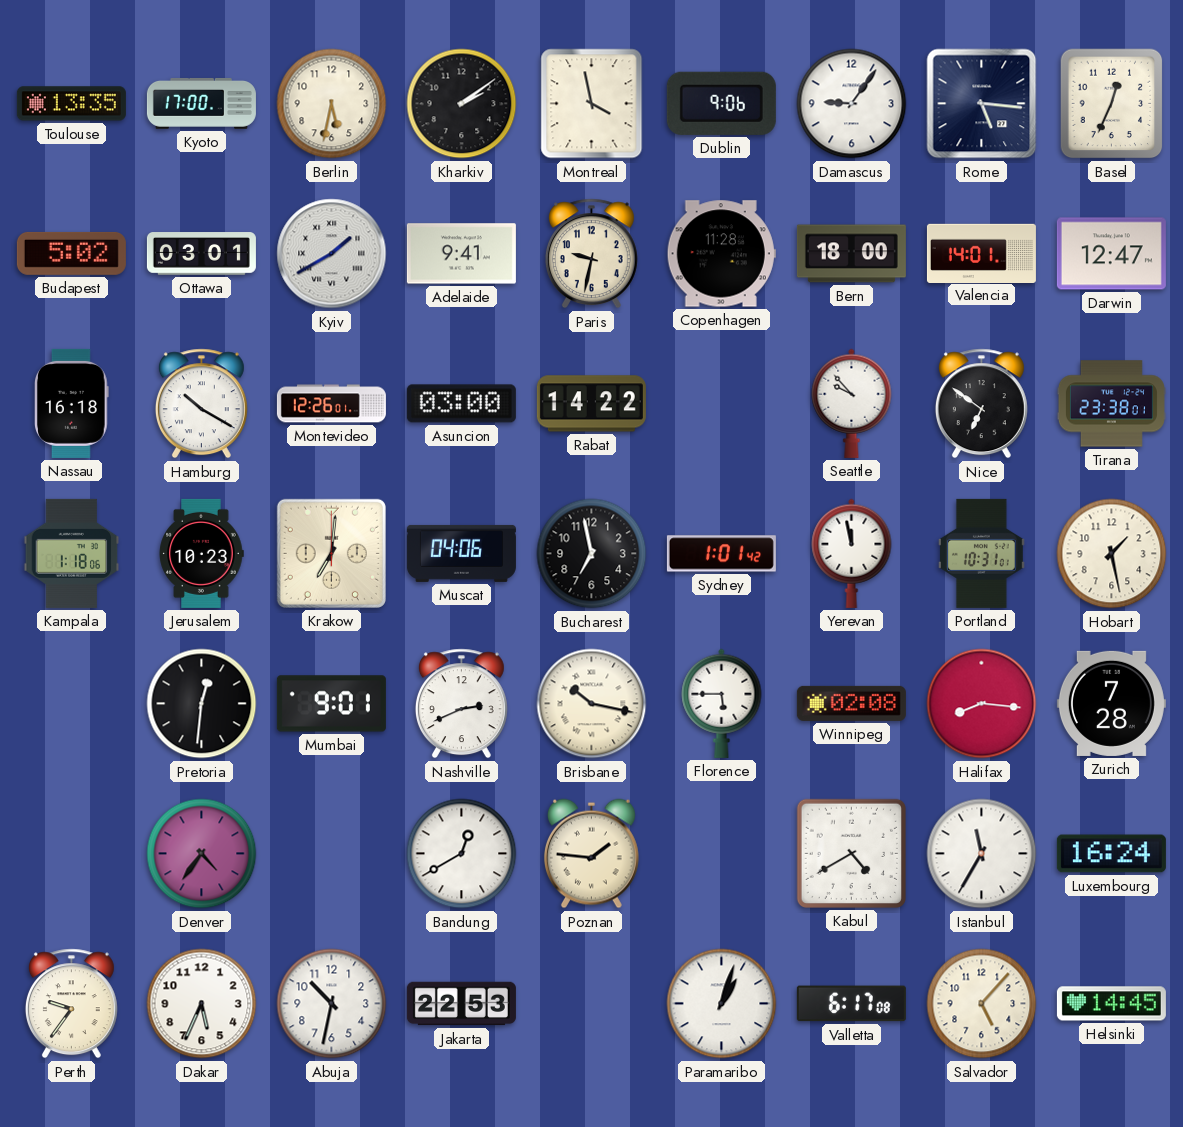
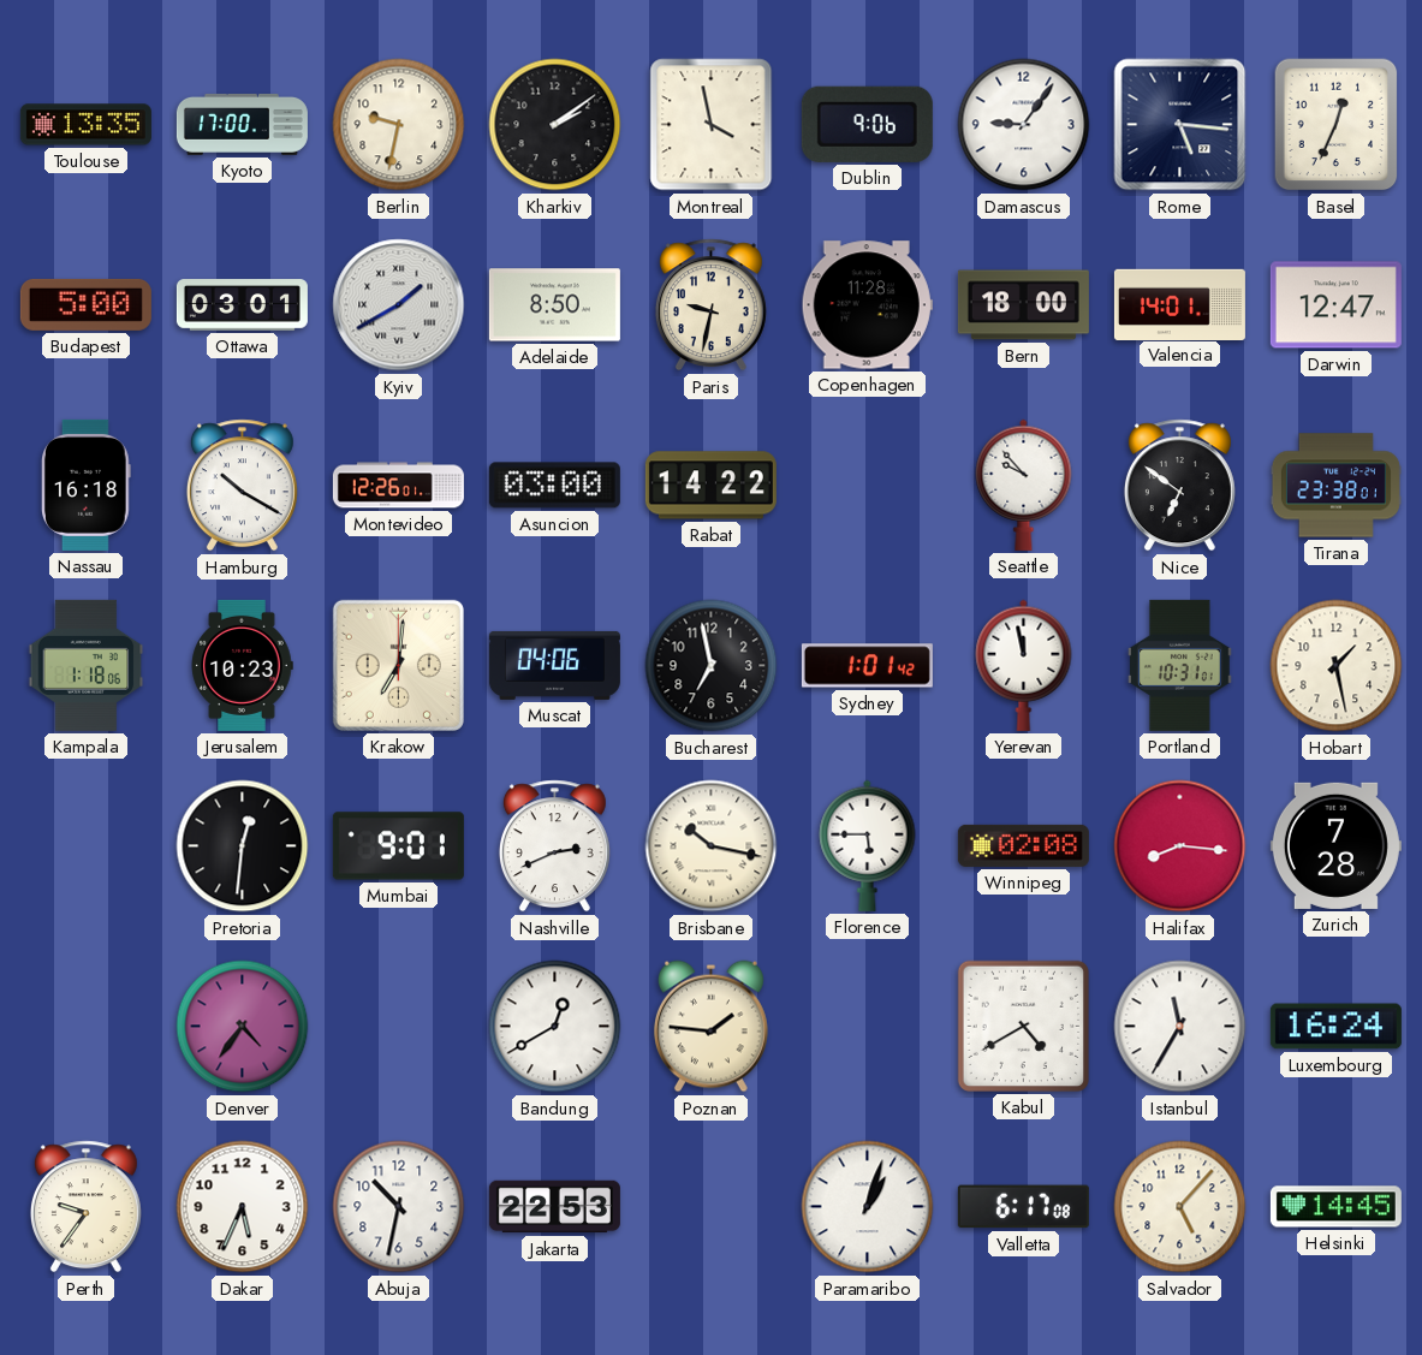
Berlin: 5:32 -> 9:32 (399, 125)
Budapest: 5:02 -> 5:00 (85, 304)
Adelaide: 9:41 -> 8:50 (554, 305)
